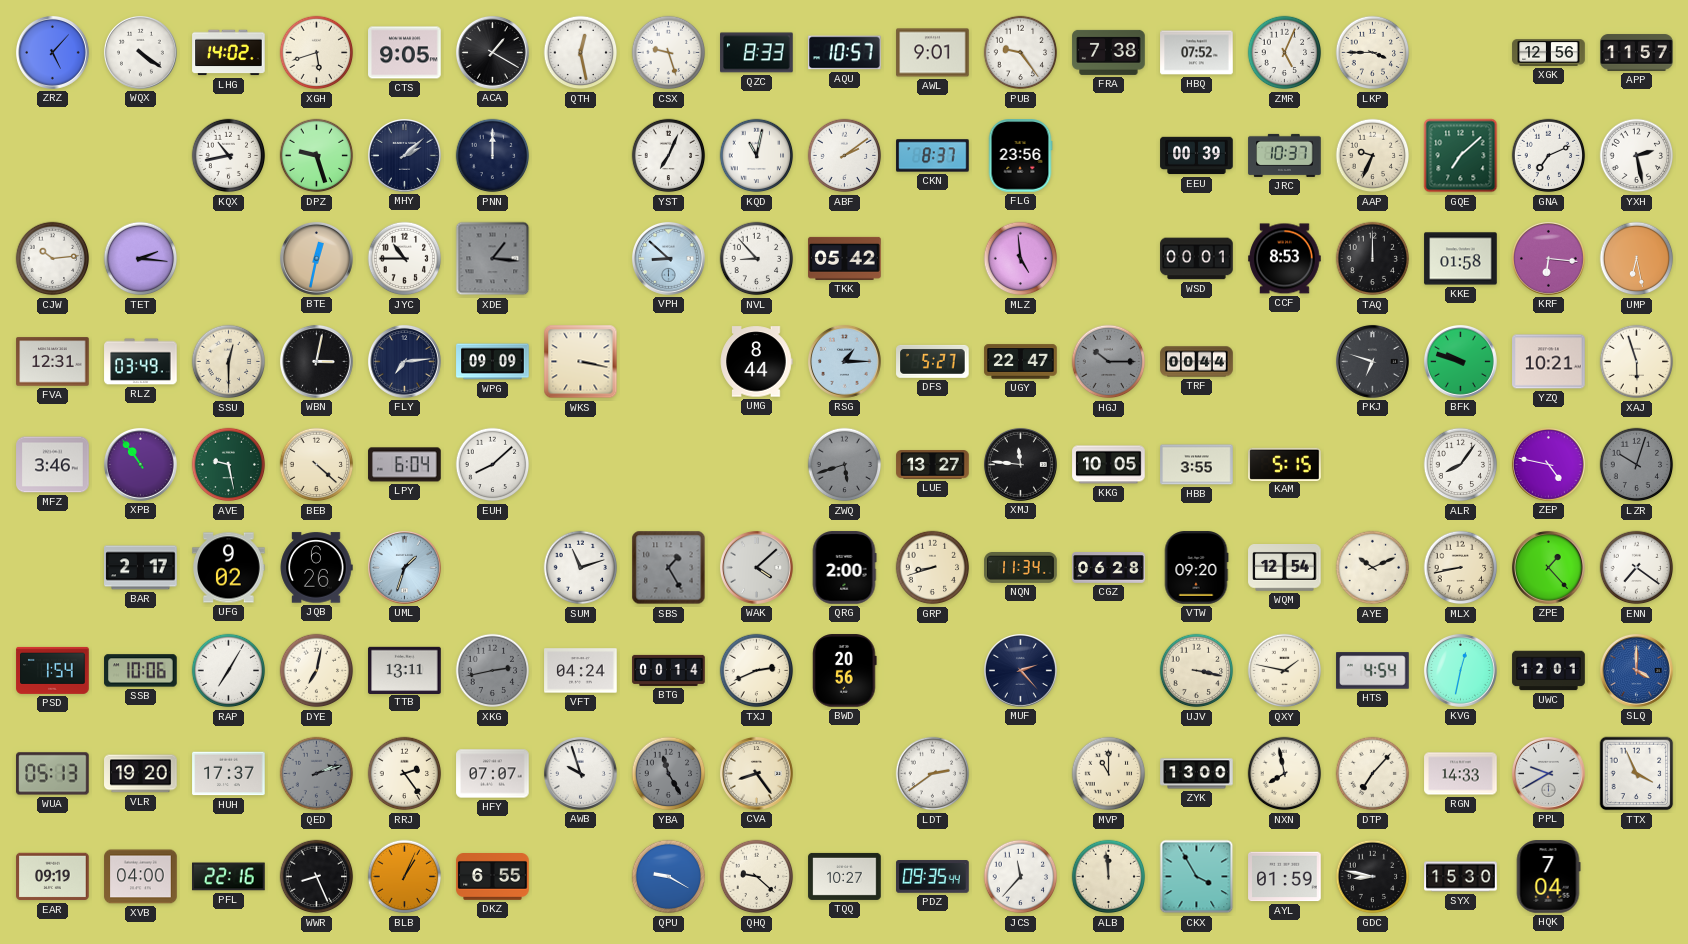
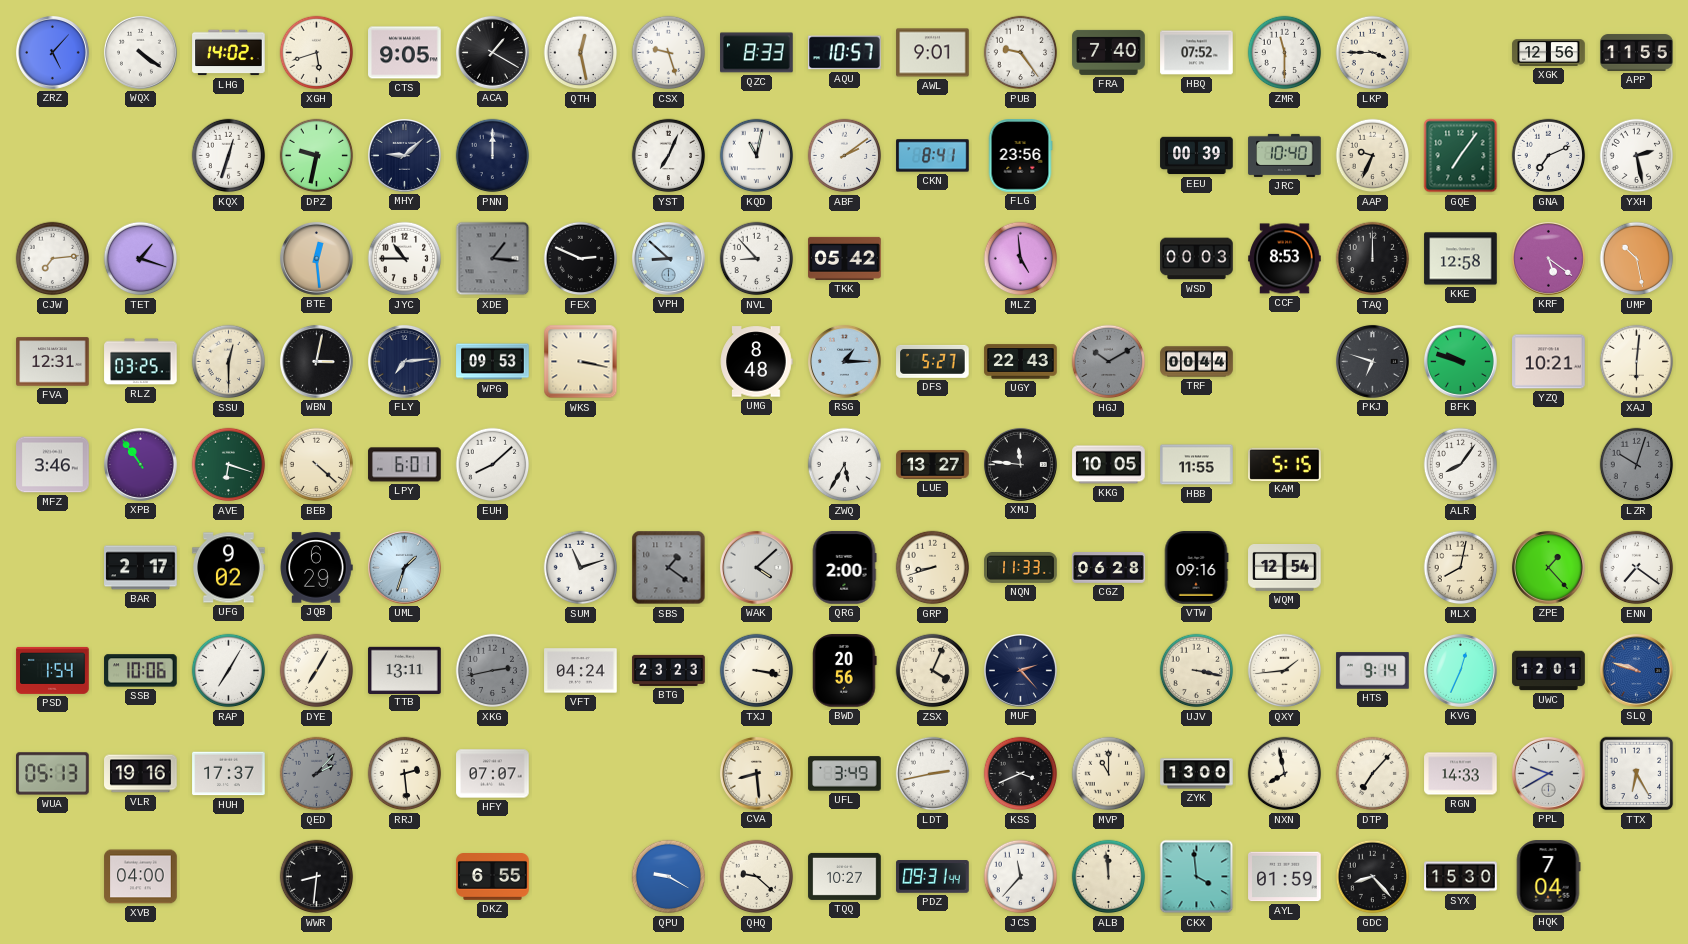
FRA: 7:38 -> 7:40 (1109, 52)
ZMR: 5:04 -> 11:30 (1285, 53)
APP: 11:57 -> 11:55 (1637, 53)
KQX: 10:43 -> 12:33 (229, 156)
DPZ: 9:27 -> 9:32 (317, 156)
MHY: 2:08 -> 9:08 (404, 155)
CKN: 8:37 -> 8:41 (933, 156)
JRC: 10:37 -> 10:40 (1285, 155)
GQE: 7:08 -> 7:06 (1461, 156)
CJW: 10:14 -> 7:14 (53, 259)
TET: 2:16 -> 1:18 (141, 259)
BTE: 12:32 -> 12:29 (316, 258)
FEX: none -> 2:49 (581, 259)
WSD: 00:01 -> 00:03 (1197, 259)
KKE: 01:58 -> 12:58 (1461, 259)
KRF: 6:16 -> 5:21 (1548, 258)
UMP: 6:28 -> 10:28 (1637, 259)
RLZ: 03:49 -> 03:25 (141, 362)
WPG: 09:09 -> 09:53 (493, 362)
UMG: 8:44 -> 8:48 (756, 362)
UGY: 22:47 -> 22:43 (1021, 362)
HGJ: 10:15 -> 10:10 (1109, 362)
XAJ: 5:57 -> 6:01 (1637, 362)
AVE: 9:28 -> 6:18 (229, 465)
LPY: 6:04 -> 6:01 (405, 465)
ZWQ: 5:42 -> 5:35 (845, 465)
ZWQ dial: grey -> white (845, 465)
HBB: 3:55 -> 11:55 (1197, 465)
ZEP: 4:47 -> none (1548, 464)
JQB: 6:26 -> 6:29 (316, 568)
SBS: 1:25 -> 1:21 (669, 568)
NQN: 11:34 -> 11:33 (1021, 568)
VTW: 09:20 -> 09:16 (1196, 568)
AYE: 10:11 -> none (1373, 568)
MLX: 8:43 -> 8:02 (1461, 568)
DYE: 7:02 -> 7:05 (317, 671)
BTG: 00:14 -> 23:23 (669, 670)
TXJ: 2:41 -> 3:17 (757, 671)
ZSX: none -> 4:04 (933, 671)
QXY: 1:47 -> 1:44 (1285, 671)
HTS: 4:54 -> 9:14 (1373, 671)
KVG: 12:32 -> 12:34 (1460, 670)
SLQ: 4:00 -> 9:48 (1636, 670)
VLR: 19:20 -> 19:16 (141, 774)
QED: 2:12 -> 2:07 (317, 774)
RRJ: 2:24 -> 2:29 (405, 774)
AWB: 9:57 -> none (580, 773)
YBA: 11:25 -> none (669, 774)
CVA: 8:24 -> 8:29 (756, 773)
UFL: none -> 3:49 (845, 774)
LDT: 2:39 -> 2:43 (933, 774)
KSS: none -> 3:41 (1021, 774)
TTX: 3:56 -> 6:25 (1637, 774)
EAR: 09:19 -> none (53, 877)
PFL: 22:16 -> none (229, 877)
WWR: 8:26 -> 8:31 (317, 877)
BLB: 1:04 -> none (405, 877)
PDZ: 09:35 -> 09:31 (933, 877)
CKX: 3:55 -> 3:59 (1197, 877)
GDC: 8:47 -> 8:23 (1373, 877)
